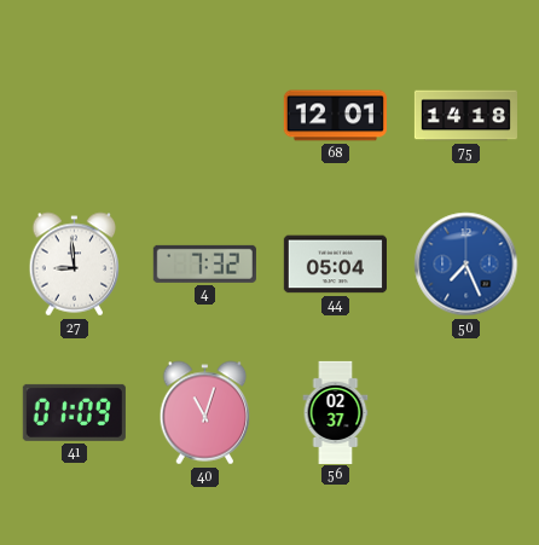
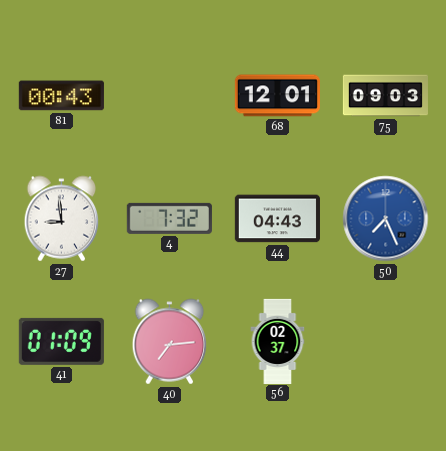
81: none -> 00:43 (61, 96)
75: 14:18 -> 09:03 (385, 96)
44: 05:04 -> 04:43 (277, 219)
40: 11:03 -> 7:14 (170, 342)
